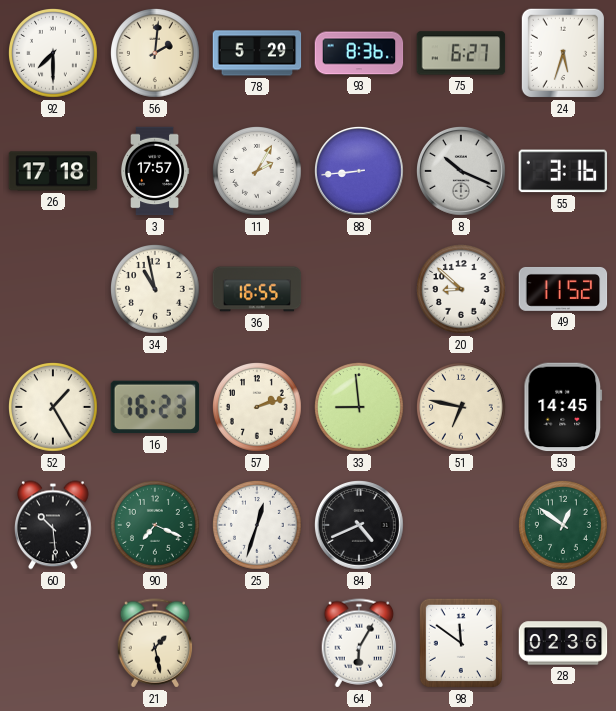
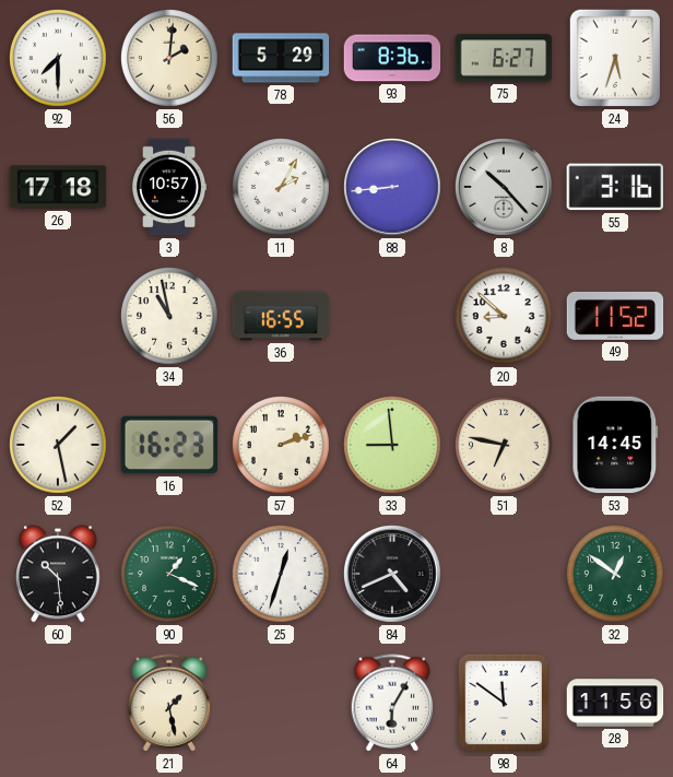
3: 17:57 -> 10:57 (170, 187)
8: 10:19 -> 10:23 (505, 188)
52: 1:25 -> 1:28 (59, 446)
90: 7:19 -> 1:19 (170, 575)
28: 02:36 -> 11:56 (615, 703)
